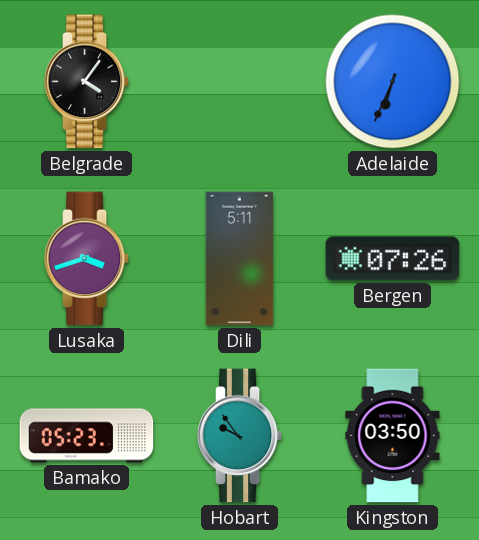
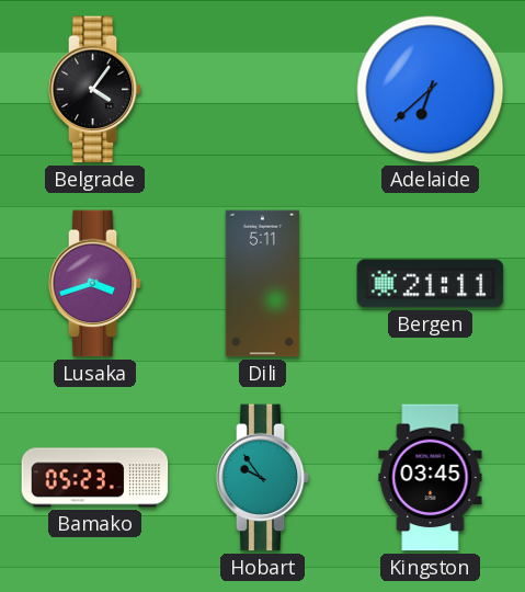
Adelaide: 6:34 -> 6:38 (431, 90)
Bergen: 07:26 -> 21:11 (431, 284)
Kingston: 03:50 -> 03:45 (431, 478)
